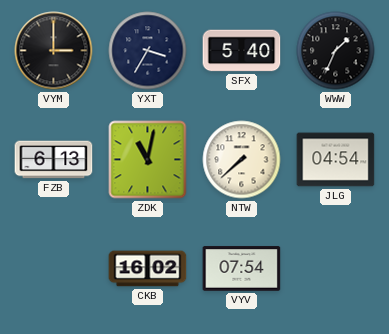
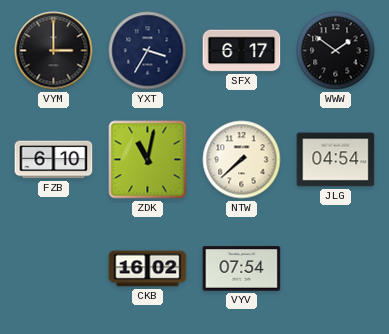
SFX: 5:40 -> 6:17 (242, 51)
WWW: 1:34 -> 1:51 (336, 51)
FZB: 6:13 -> 6:10 (54, 160)
